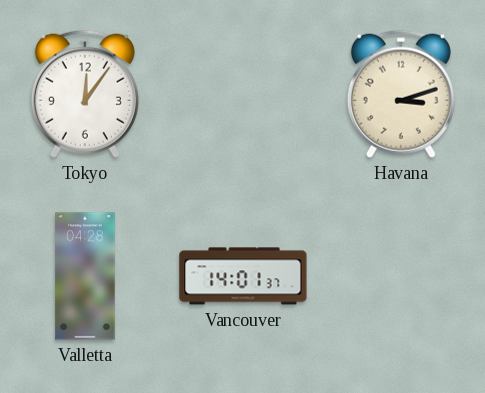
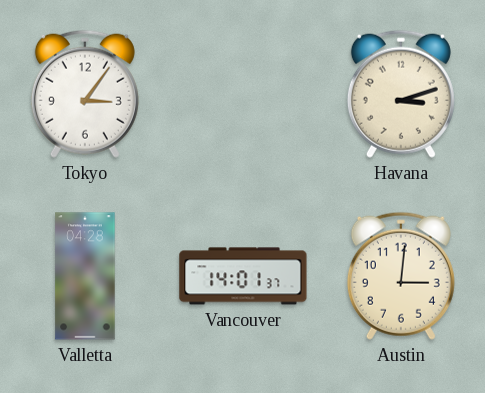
Tokyo: 12:06 -> 3:06 (85, 94)
Austin: none -> 3:01 (401, 276)
